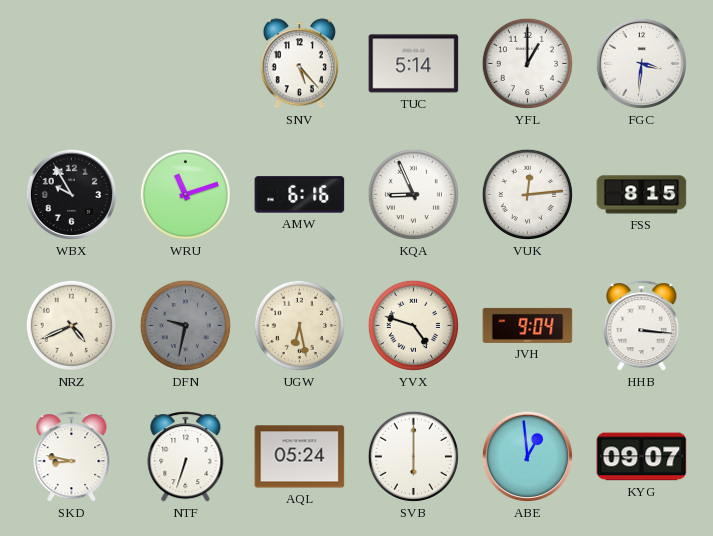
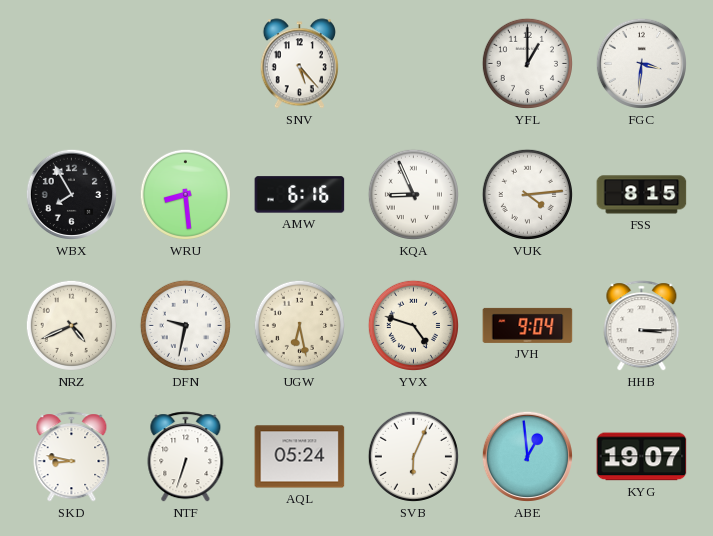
TUC: 5:14 -> none (414, 64)
WBX: 9:55 -> 7:55 (71, 194)
WRU: 11:12 -> 8:29 (185, 194)
VUK: 12:14 -> 4:14 (527, 194)
DFN dial: grey -> white (185, 325)
HHB: 3:16 -> 3:15 (642, 326)
SVB: 6:00 -> 6:04 (413, 456)
KYG: 09:07 -> 19:07 (642, 457)
